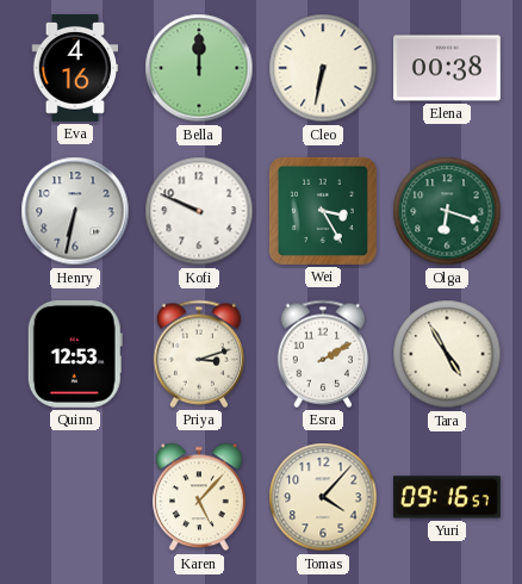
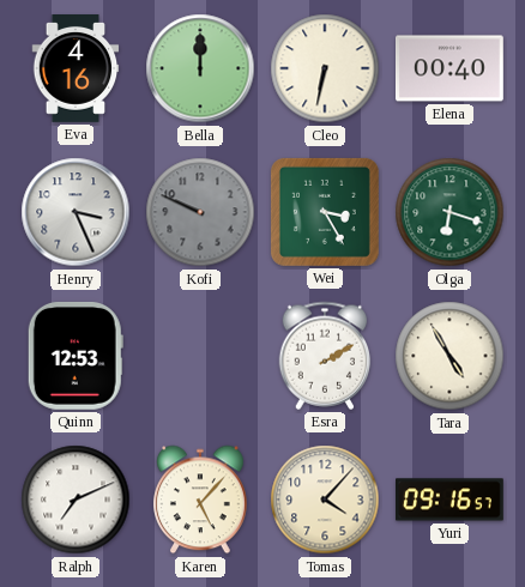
Elena: 00:38 -> 00:40 (451, 68)
Henry: 6:32 -> 3:26 (76, 212)
Kofi dial: white -> grey (200, 212)
Priya: 3:12 -> none (199, 354)
Ralph: none -> 7:11 (76, 500)
